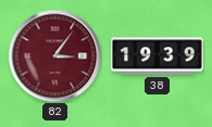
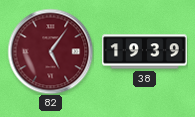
82: 3:06 -> 5:06 (50, 51)
